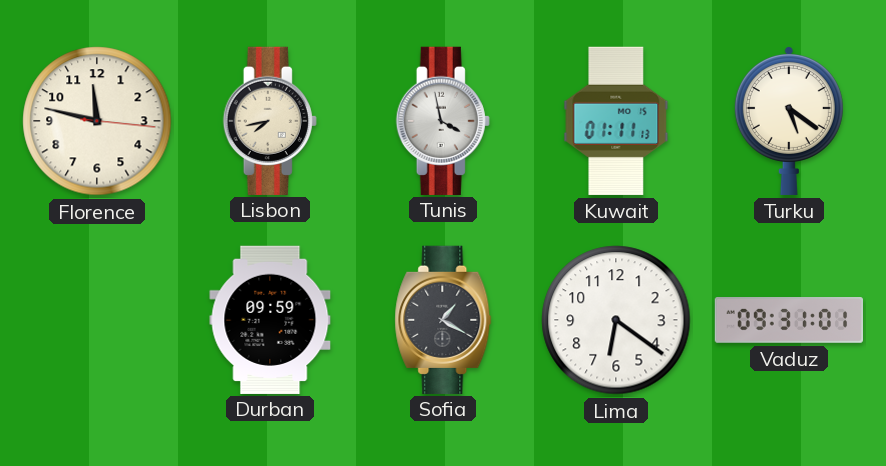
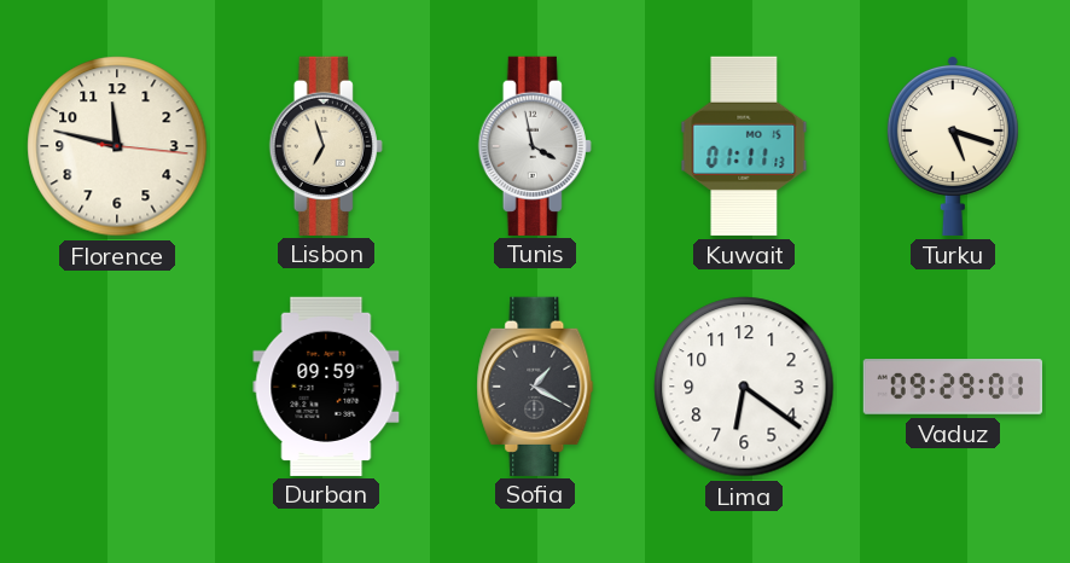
Lisbon: 7:43 -> 6:57 (326, 145)
Turku: 5:21 -> 5:18 (953, 145)
Vaduz: 09:31 -> 09:29 (952, 388)
